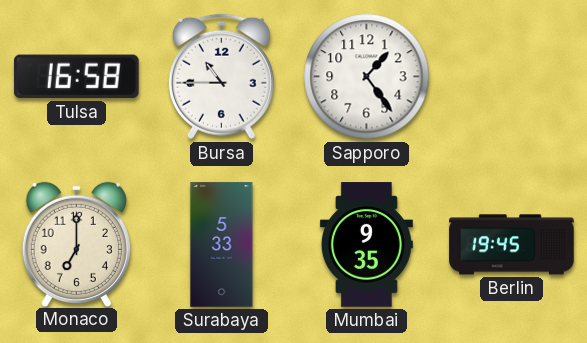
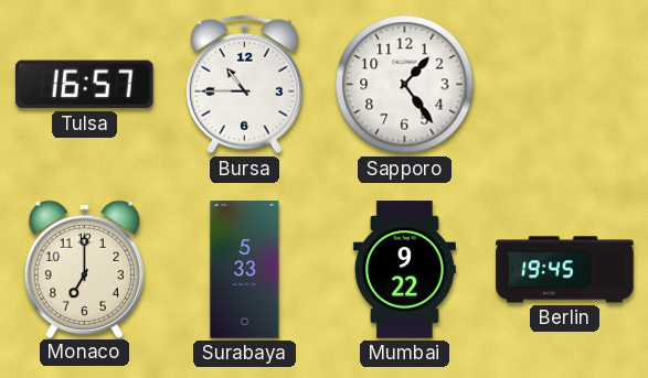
Tulsa: 16:58 -> 16:57 (84, 85)
Mumbai: 9:35 -> 9:22 (404, 270)
